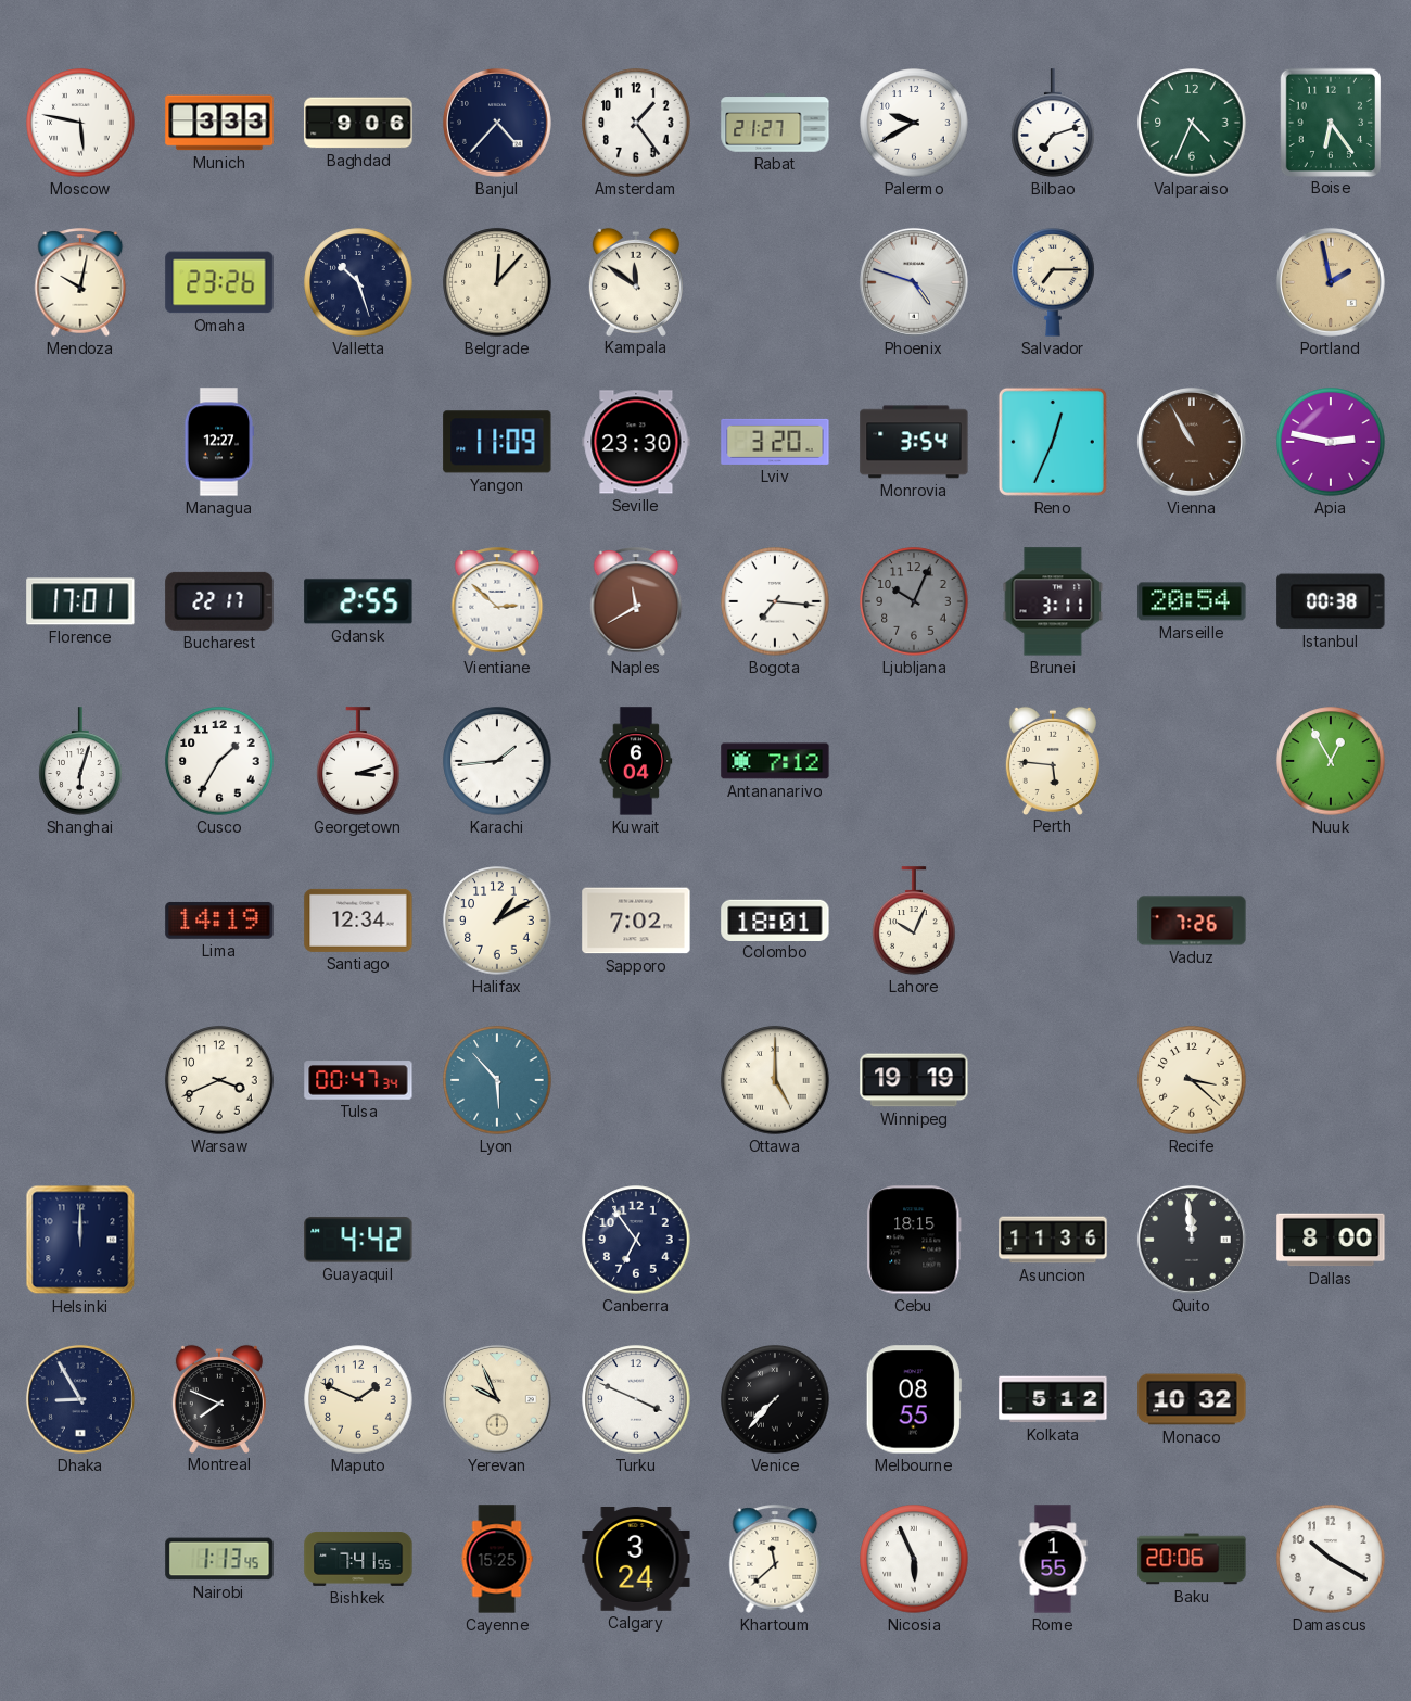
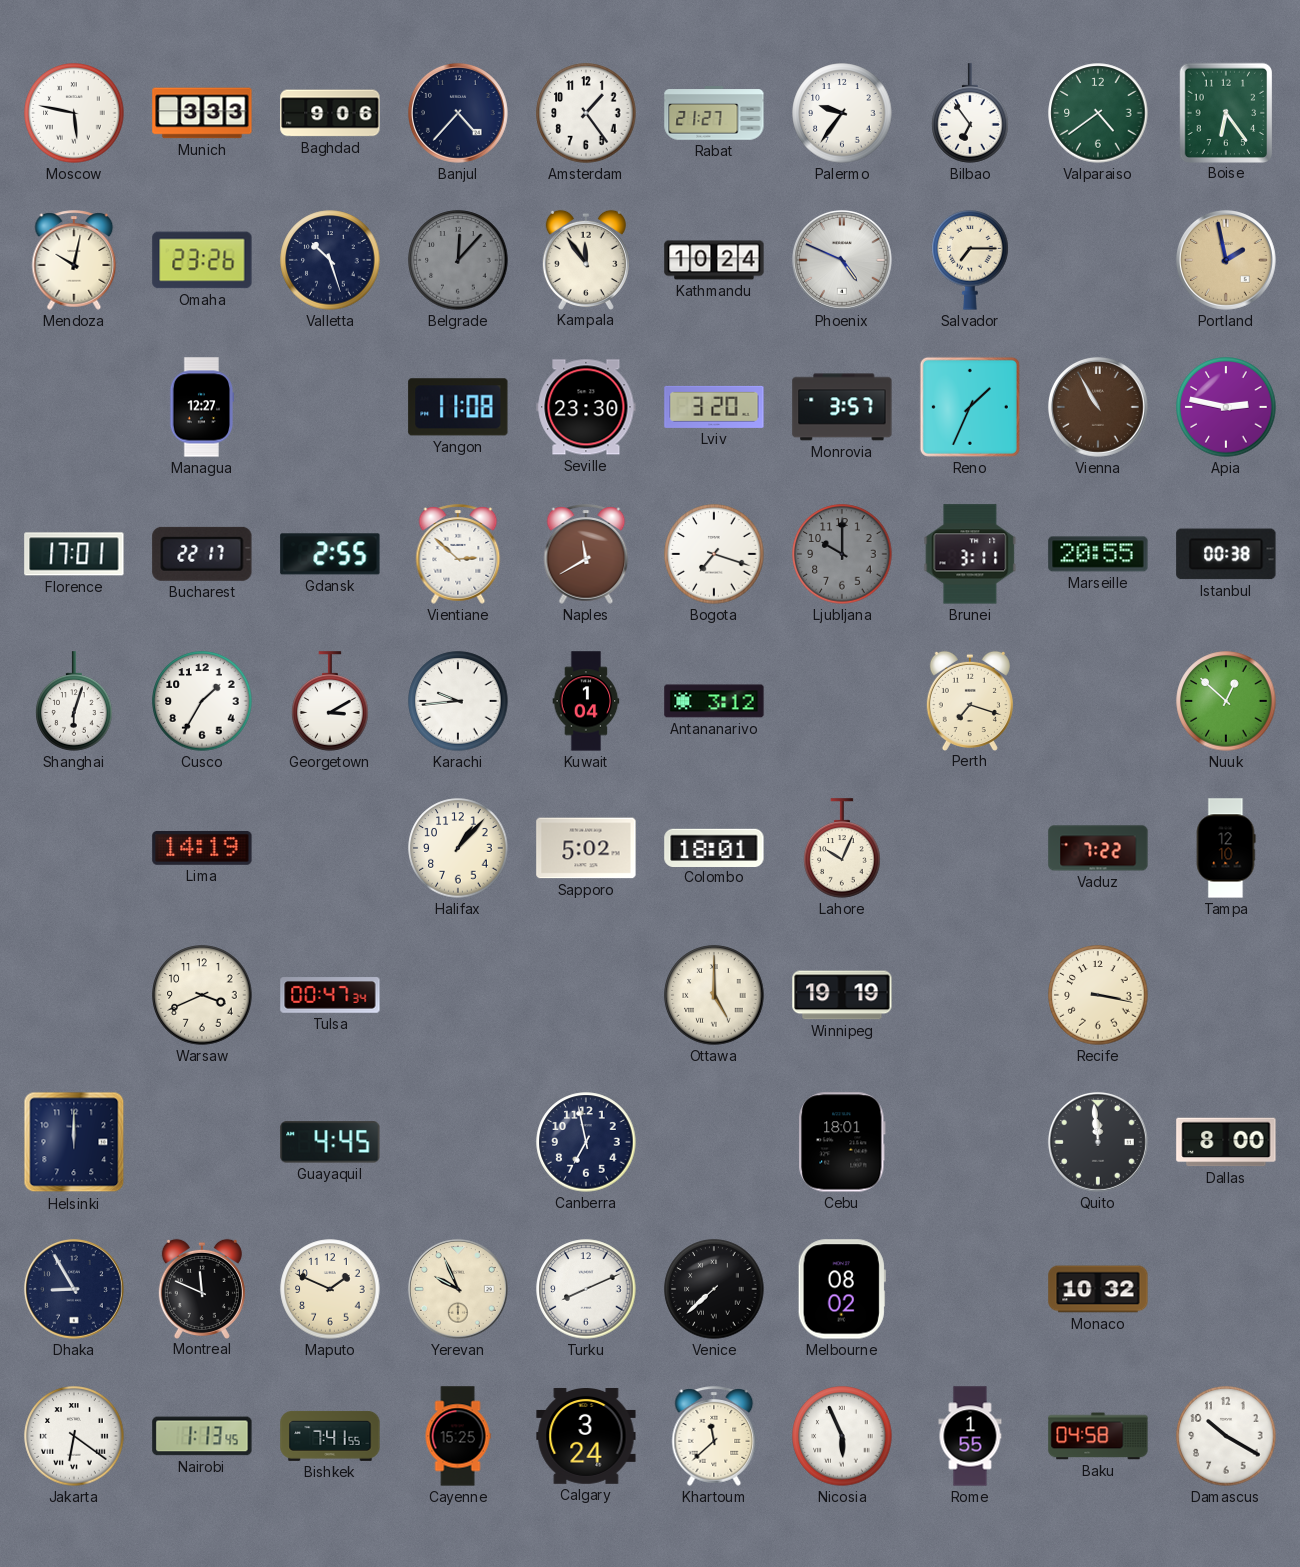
Palermo: 9:40 -> 9:36 (842, 113)
Bilbao: 7:12 -> 6:54 (970, 113)
Valparaiso: 4:34 -> 4:39 (1098, 113)
Belgrade dial: cream -> grey (458, 260)
Kampala: 11:51 -> 11:54 (586, 259)
Kathmandu: none -> 10:24 (714, 260)
Phoenix: 4:48 -> 4:49 (842, 260)
Yangon: 11:09 -> 11:08 (458, 407)
Monrovia: 3:54 -> 3:57 (842, 407)
Reno: 12:34 -> 1:34 (970, 407)
Bogota: 7:16 -> 7:18 (714, 554)
Ljubljana: 10:04 -> 10:00 (842, 554)
Marseille: 20:54 -> 20:55 (1098, 554)
Georgetown: 3:12 -> 3:10 (330, 701)
Karachi: 1:44 -> 9:44 (458, 701)
Kuwait: 6:04 -> 1:04 (586, 701)
Antananarivo: 7:12 -> 3:12 (714, 701)
Perth: 5:46 -> 7:18 (970, 700)
Nuuk: 12:55 -> 12:52 (1226, 701)
Santiago: 12:34 -> none (358, 921)
Halifax: 1:10 -> 1:07 (458, 848)
Sapporo: 7:02 -> 5:02 (586, 848)
Vaduz: 7:26 -> 7:22 (1098, 848)
Tampa: none -> 12:10 (1226, 848)
Lyon: 5:53 -> none (497, 1080)
Recife: 3:22 -> 3:17 (1098, 995)
Guayaquil: 4:42 -> 4:45 (330, 1142)
Canberra: 6:54 -> 6:58 (586, 1142)
Cebu: 18:15 -> 18:01 (842, 1142)
Asuncion: 11:36 -> none (1053, 1240)
Montreal: 7:49 -> 11:49 (202, 1288)
Turku: 3:49 -> 8:11 (586, 1289)
Venice: 7:37 -> 7:38 (714, 1289)
Melbourne: 08:55 -> 08:02 (842, 1289)
Kolkata: 5:12 -> none (1053, 1399)
Jakarta: none -> 6:21 (74, 1436)
Baku: 20:06 -> 04:58 (1098, 1436)
